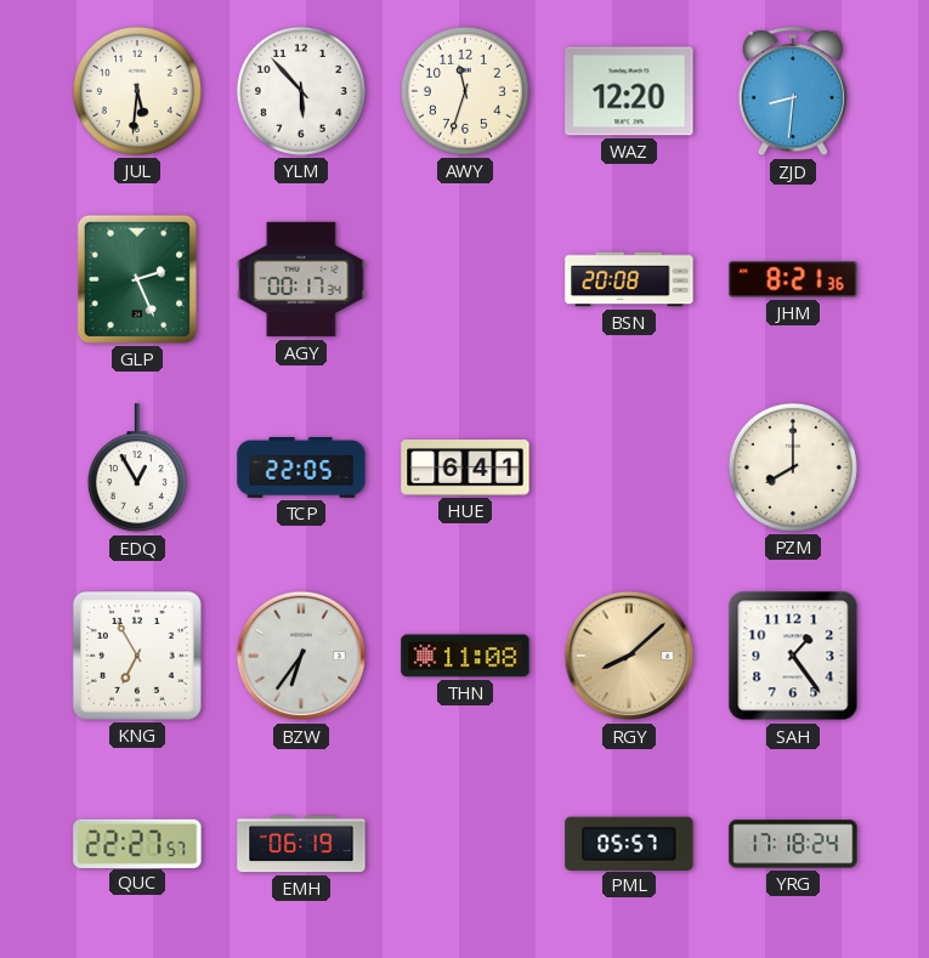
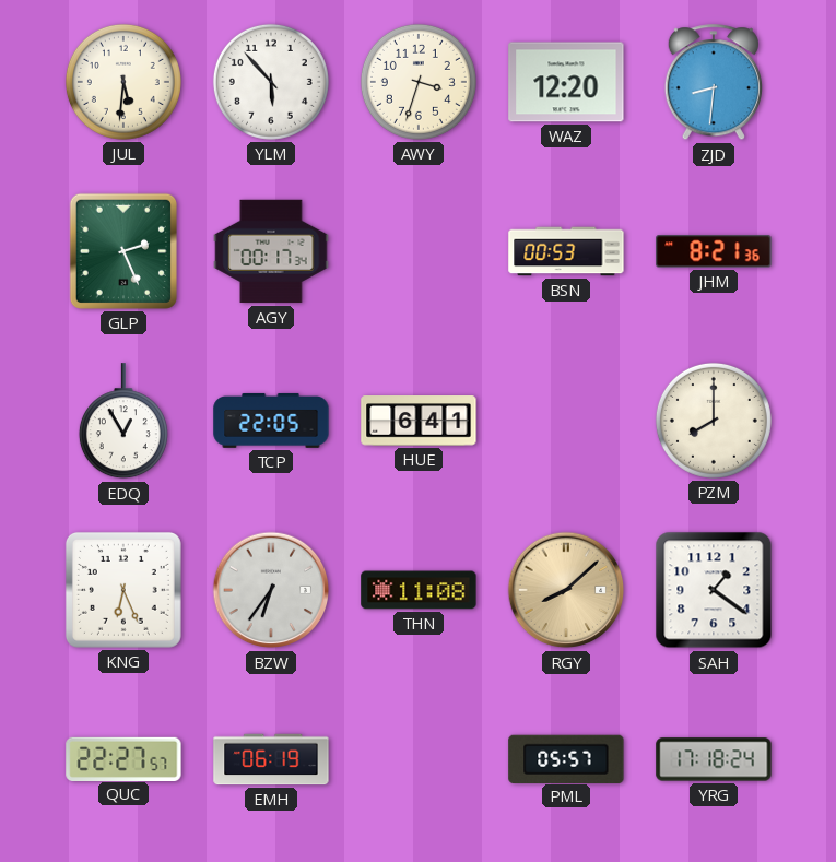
AWY: 11:33 -> 3:33 (419, 82)
BSN: 20:08 -> 00:53 (566, 251)
KNG: 6:55 -> 6:26 (123, 590)
SAH: 1:24 -> 1:21 (714, 590)
